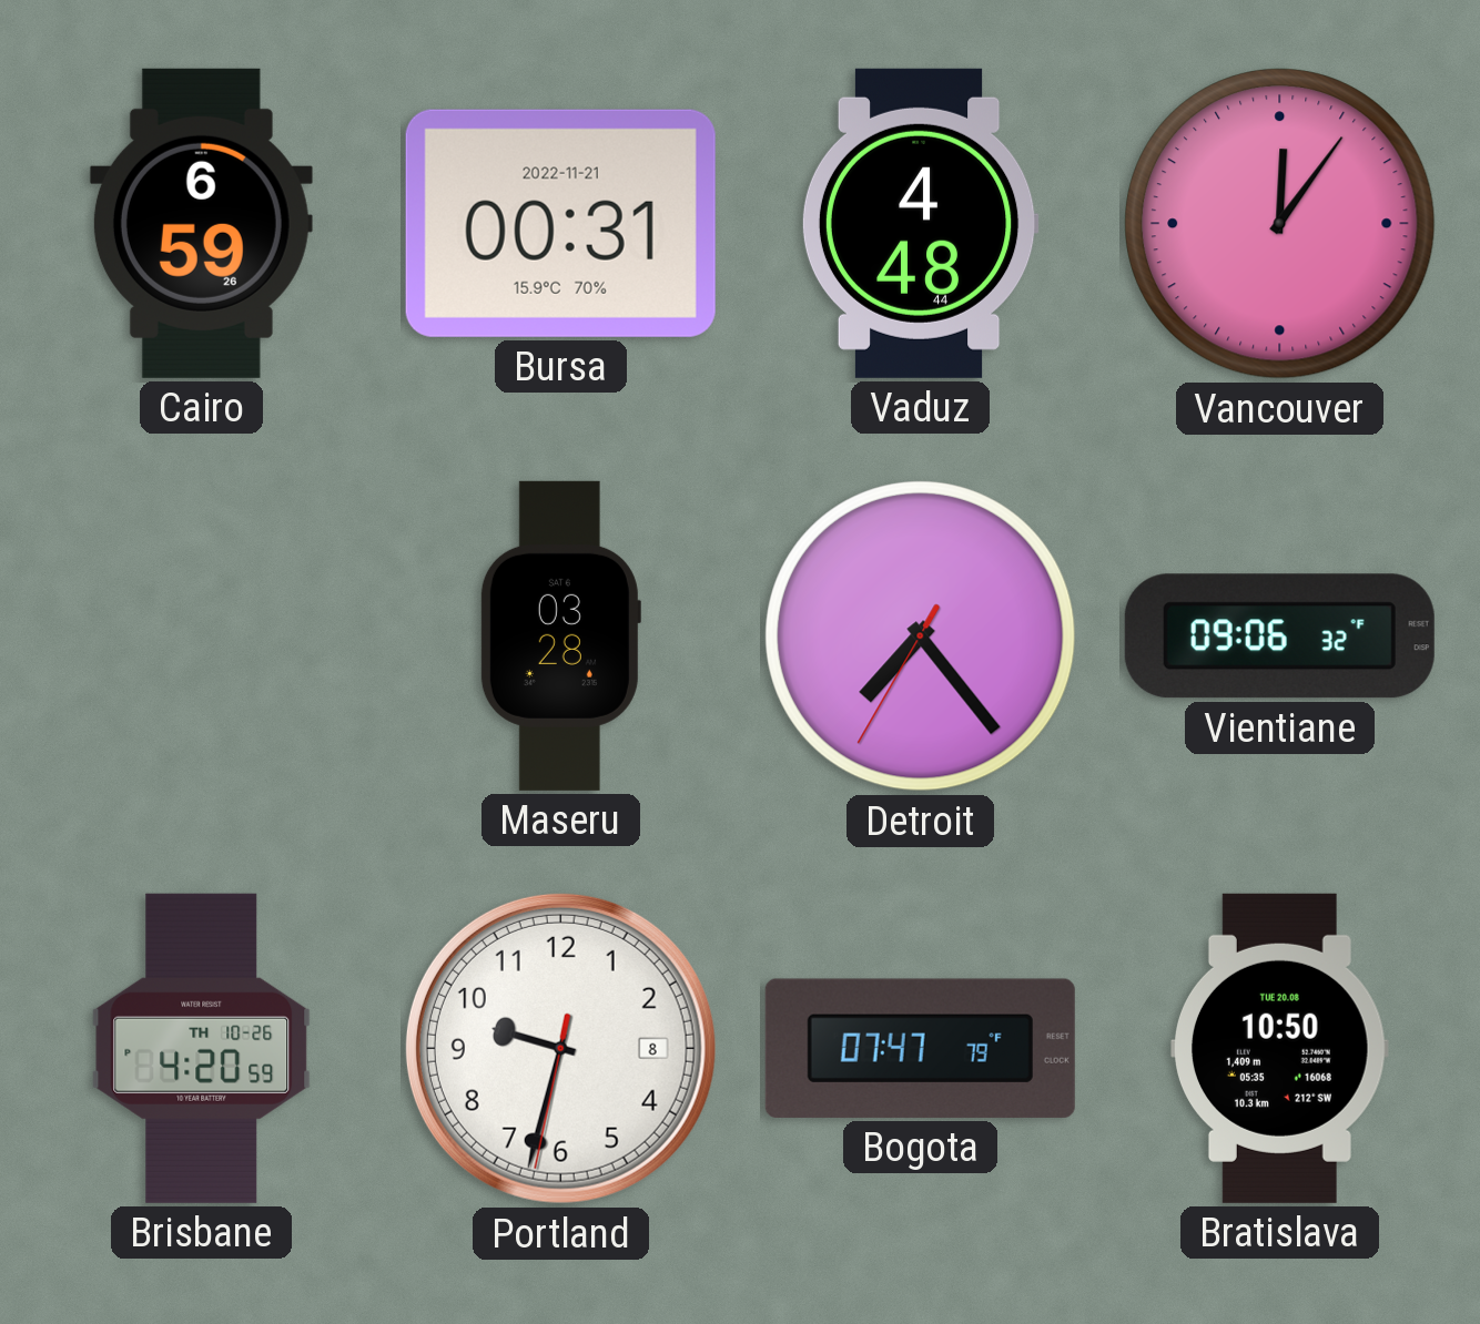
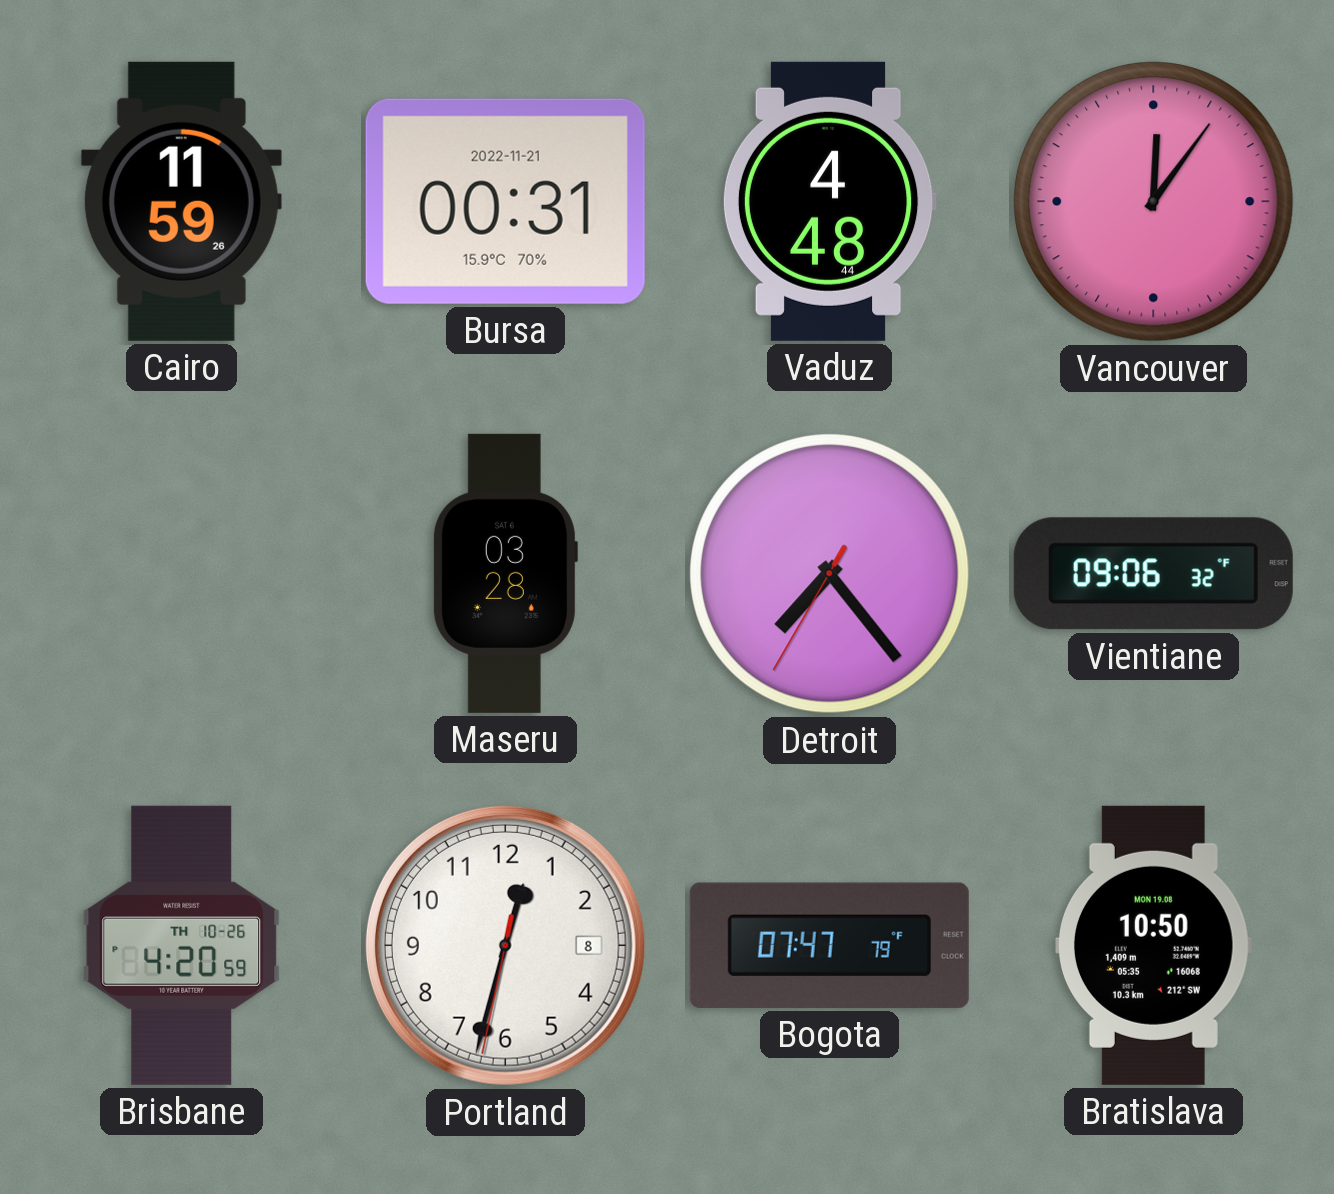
Cairo: 6:59 -> 11:59 (181, 201)
Portland: 9:32 -> 12:32 (505, 945)
Bratislava date: TUE 20.08 -> MON 19.08 (1154, 945)
